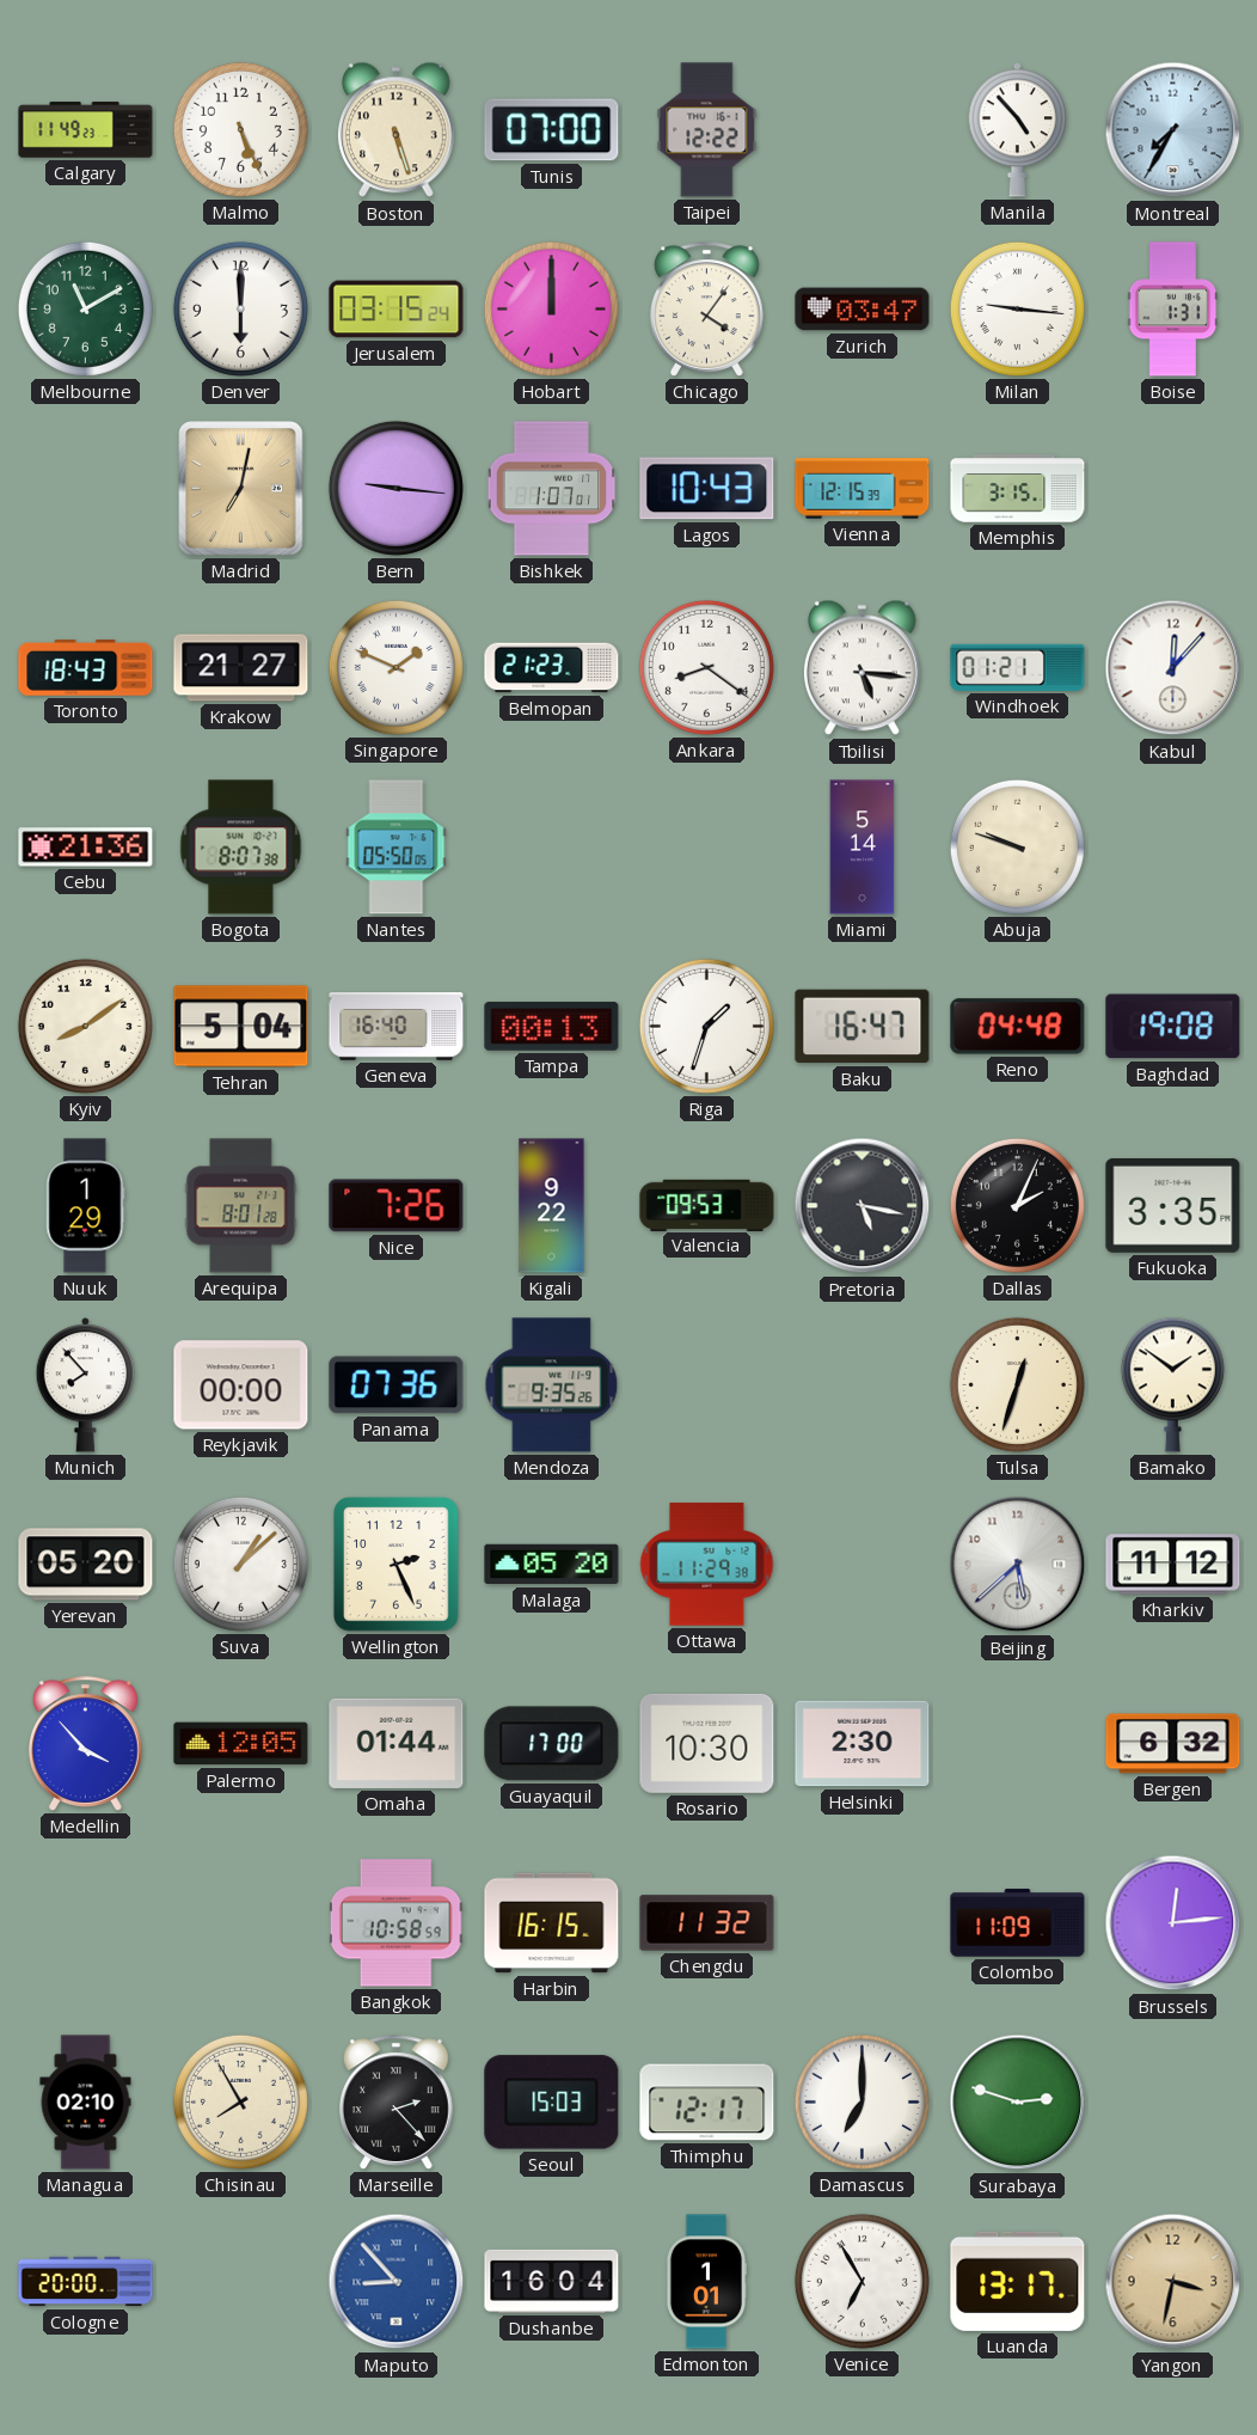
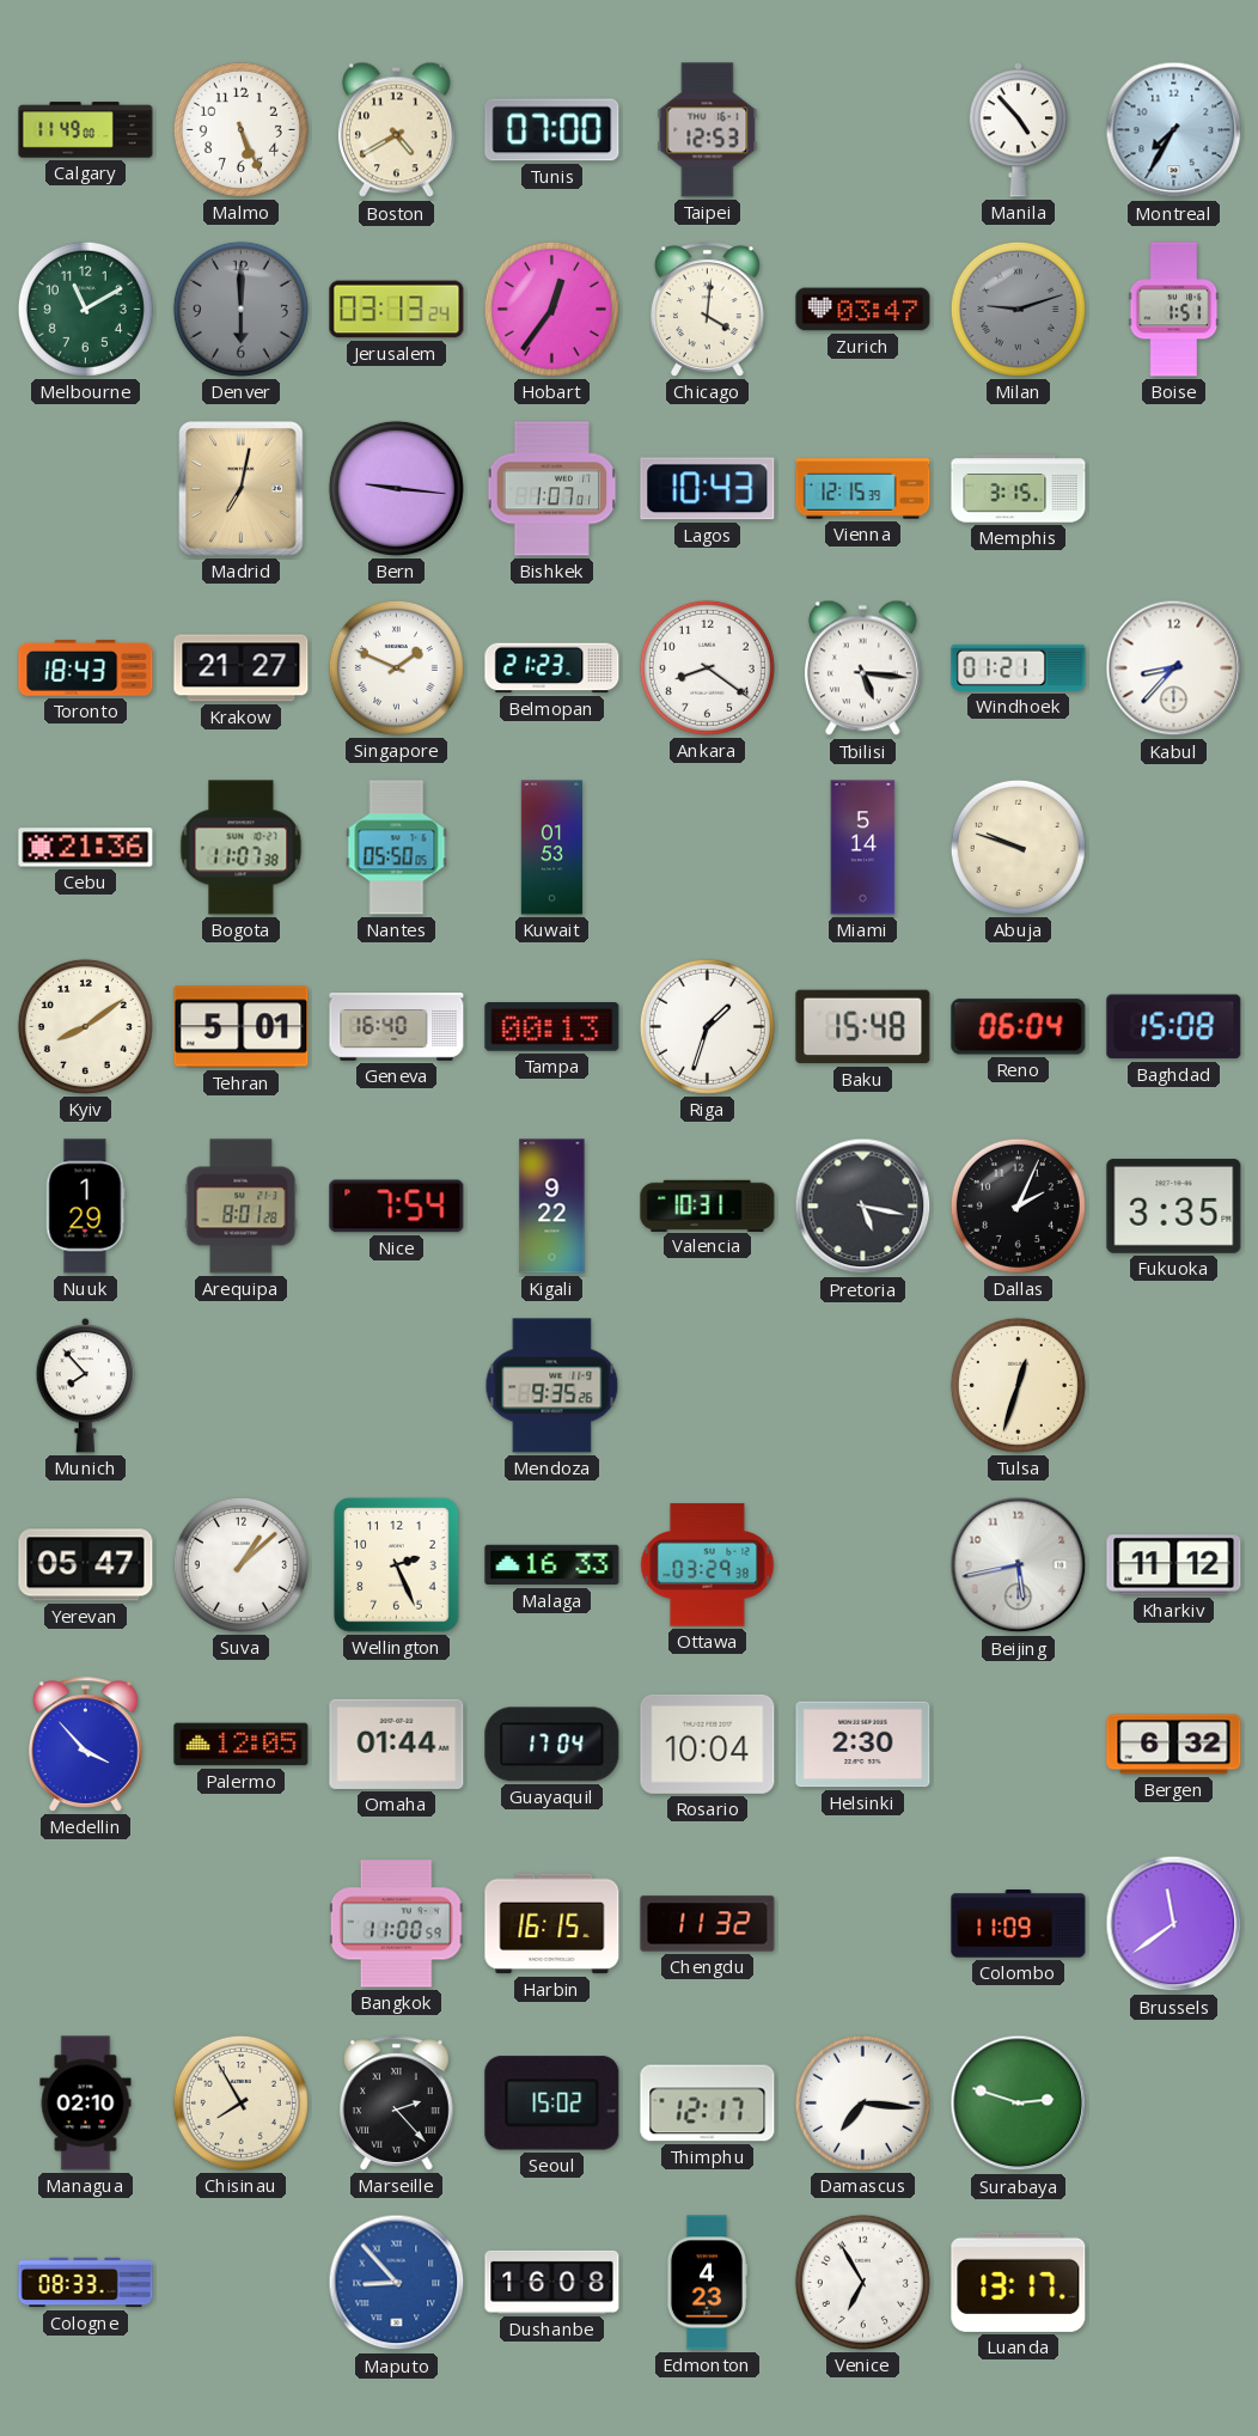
Calgary: 11:49:23 -> 11:49:00 (86, 130)
Boston: 5:27 -> 4:40 (396, 130)
Taipei: 12:22 -> 12:53 (708, 130)
Denver dial: white -> grey (240, 309)
Jerusalem: 03:15 -> 03:13 (397, 310)
Hobart: 12:00 -> 12:36 (551, 309)
Chicago: 4:06 -> 4:01 (707, 310)
Milan: 9:16 -> 9:12 (1018, 309)
Milan dial: white -> grey (1018, 309)
Boise: 1:31 -> 1:51 (1174, 310)
Kabul: 12:07 -> 8:37 (1174, 668)
Bogota: 8:07 -> 11:07 (242, 848)
Kuwait: none -> 01:53 (552, 848)
Tehran: 5:04 -> 5:01 (242, 1027)
Baku: 16:47 -> 15:48 (863, 1027)
Reno: 04:48 -> 06:04 (1019, 1027)
Baghdad: 19:08 -> 15:08 (1174, 1027)
Nice: 7:26 -> 7:54 (397, 1207)
Valencia: 09:53 -> 10:31 (708, 1205)
Reykjavik: 00:00 -> none (241, 1385)
Panama: 07:36 -> none (397, 1385)
Bamako: 1:51 -> none (1172, 1384)
Yerevan: 05:20 -> 05:47 (86, 1565)
Malaga: 05:20 -> 16:33 (552, 1565)
Ottawa: 11:29 -> 03:29 (708, 1565)
Beijing: 5:38 -> 5:43 (1019, 1565)
Guayaquil: 17:00 -> 17:04 (552, 1745)
Rosario: 10:30 -> 10:04 (708, 1744)
Bangkok: 10:58 -> 11:00 (396, 1924)
Brussels: 12:14 -> 11:39 (1174, 1924)
Seoul: 15:03 -> 15:02 (552, 2104)
Damascus: 7:00 -> 7:16 (862, 2102)
Cologne: 20:00 -> 08:33 (86, 2283)
Dushanbe: 16:04 -> 16:08 (552, 2282)
Edmonton: 1:01 -> 4:23 (706, 2283)
Yangon: 3:32 -> none (1173, 2282)
